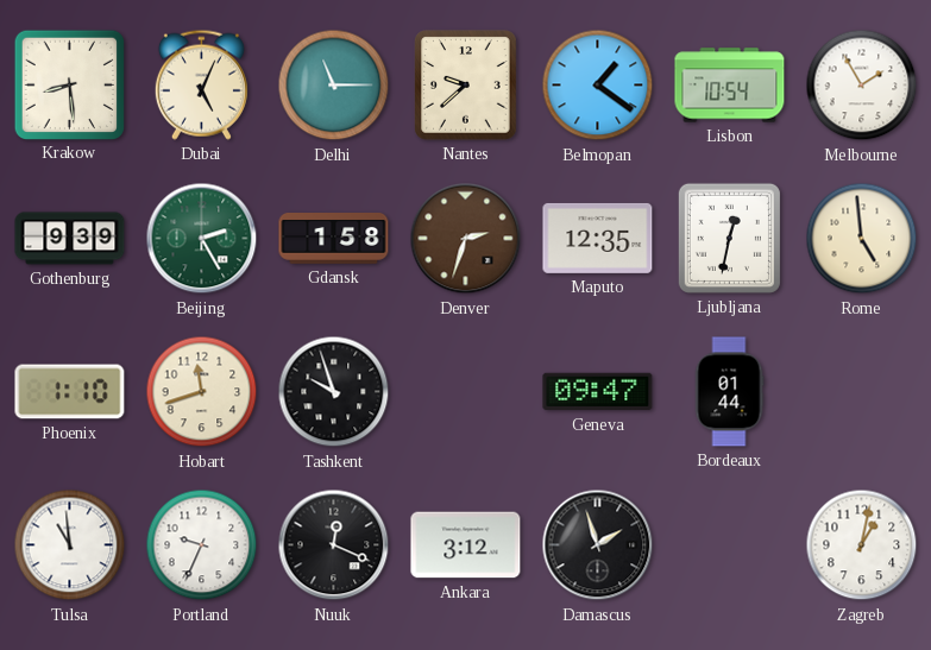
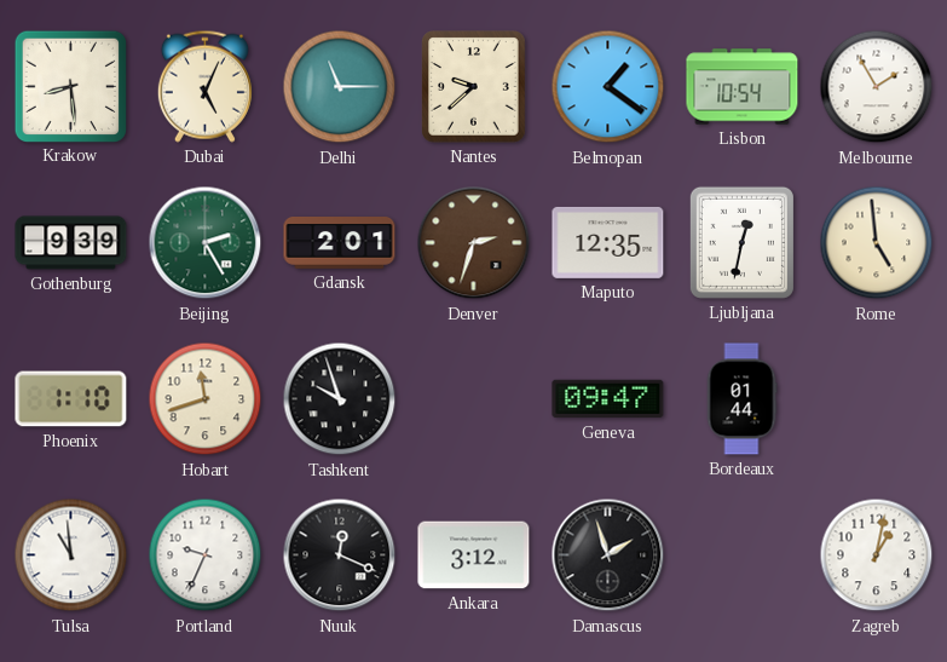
Gdansk: 1:58 -> 2:01 (340, 243)
